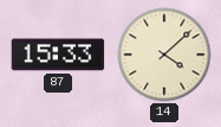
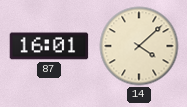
87: 15:33 -> 16:01 (49, 46)
